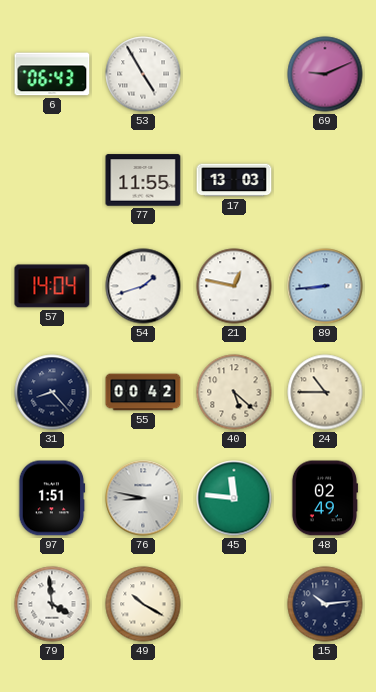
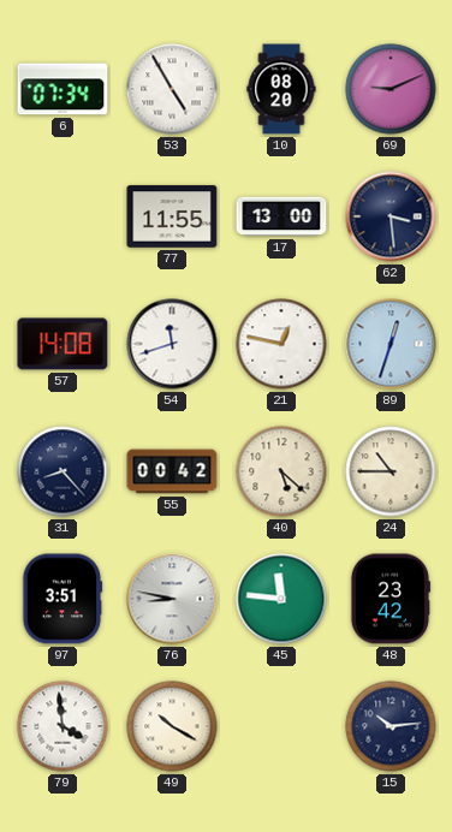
6: 06:43 -> 07:34 (63, 89)
10: none -> 08:20 (281, 89)
17: 13:03 -> 13:00 (281, 216)
62: none -> 3:29 (391, 216)
57: 14:04 -> 14:08 (63, 344)
54: 1:42 -> 11:42 (172, 344)
89: 8:44 -> 12:33 (391, 344)
97: 1:51 -> 3:51 (63, 599)
48: 02:49 -> 23:42 (389, 599)
